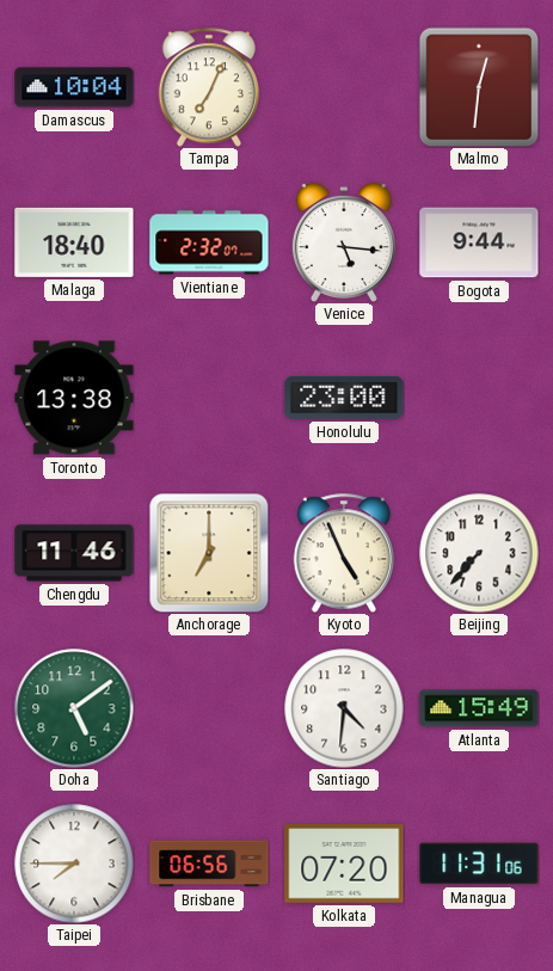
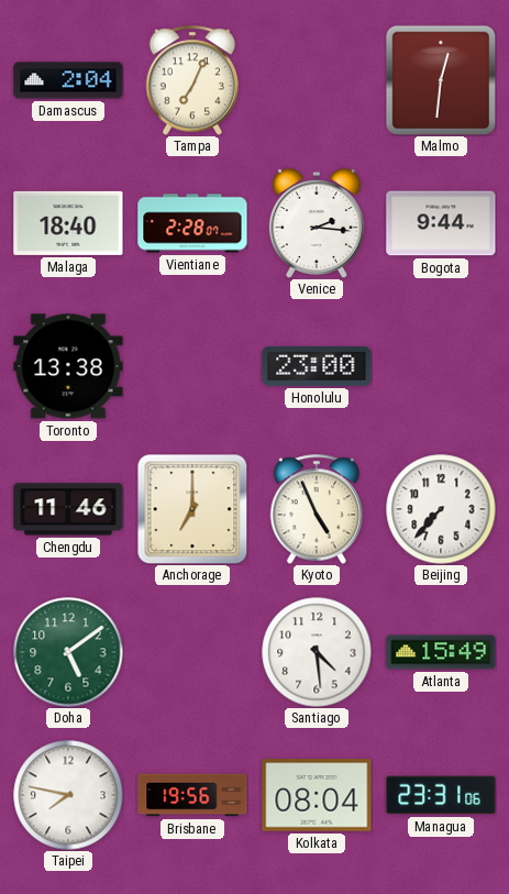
Damascus: 10:04 -> 2:04 (68, 80)
Vientiane: 2:32 -> 2:28 (192, 223)
Venice: 5:16 -> 2:16 (317, 223)
Santiago: 4:31 -> 4:29 (317, 652)
Taipei: 7:45 -> 7:47 (68, 795)
Brisbane: 06:56 -> 19:56 (192, 795)
Kolkata: 07:20 -> 08:04 (317, 795)
Managua: 11:31 -> 23:31 (441, 795)
